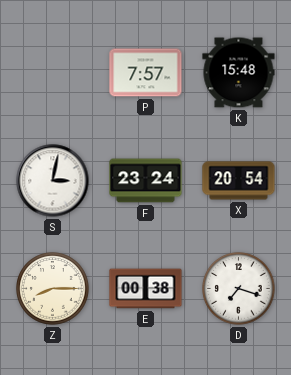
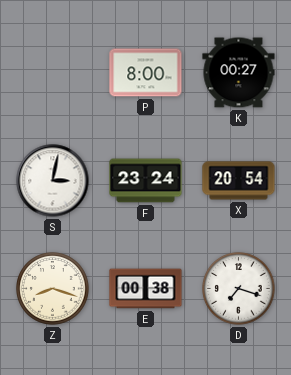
P: 7:57 -> 8:00 (146, 73)
K: 15:48 -> 00:27 (239, 73)
Z: 8:15 -> 8:18 (53, 289)
